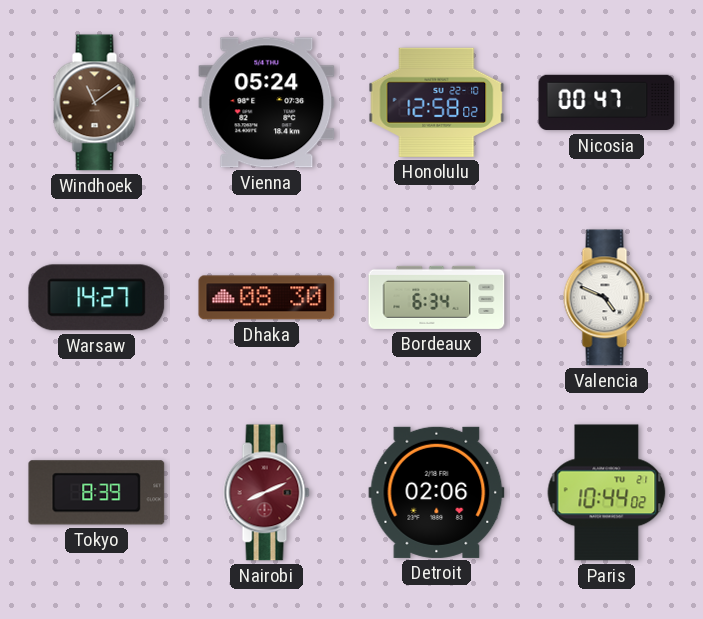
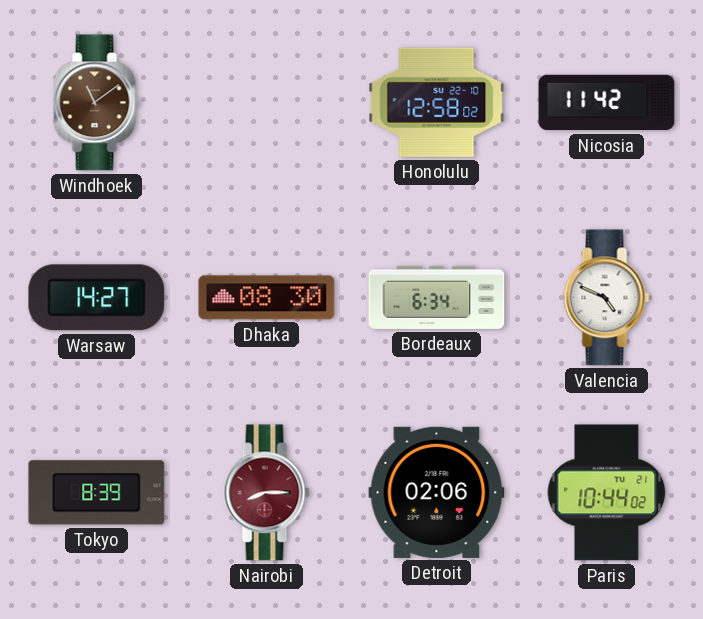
Vienna: 05:24 -> none (267, 103)
Nicosia: 00:47 -> 11:42 (607, 103)
Nairobi: 8:11 -> 8:15 (267, 493)
